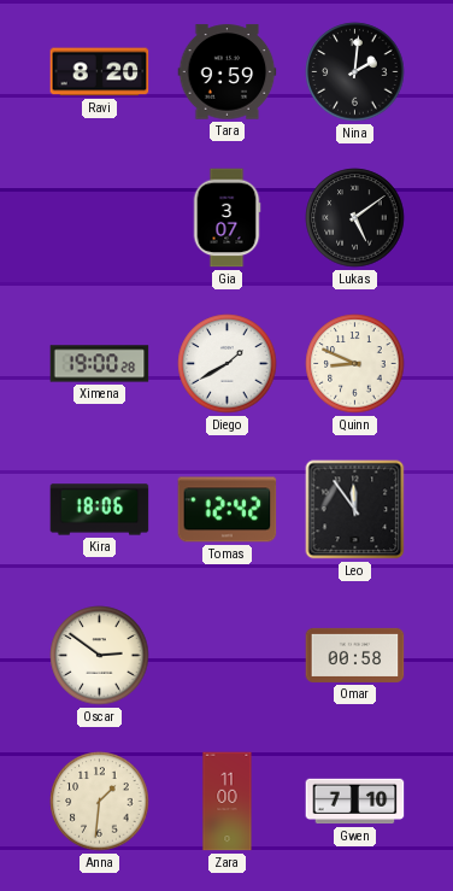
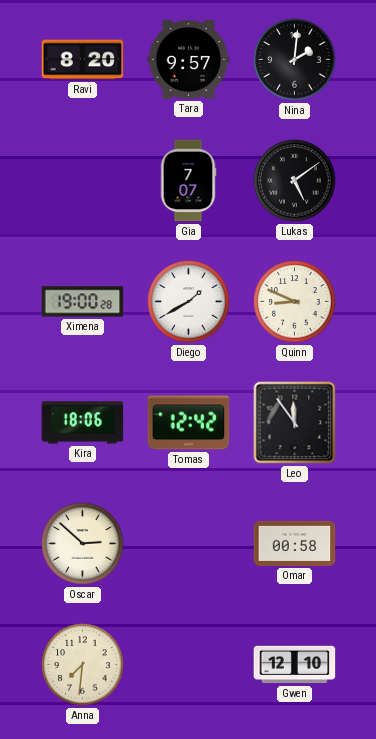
Tara: 9:59 -> 9:57 (189, 60)
Gia: 3:07 -> 7:07 (188, 181)
Oscar: 2:51 -> 2:52 (83, 544)
Anna: 1:31 -> 7:31 (83, 665)
Zara: 11:00 -> none (228, 802)
Gwen: 7:10 -> 12:10 (295, 665)
